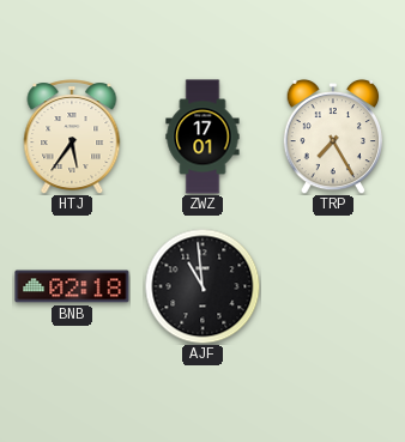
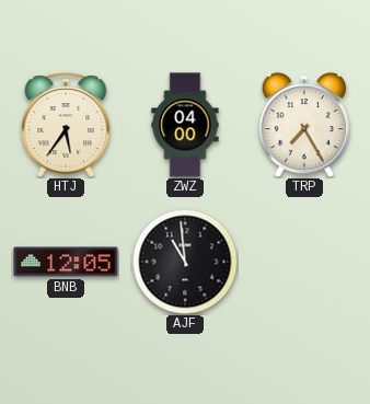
ZWZ: 17:01 -> 04:00 (185, 125)
BNB: 02:18 -> 12:05 (66, 262)
